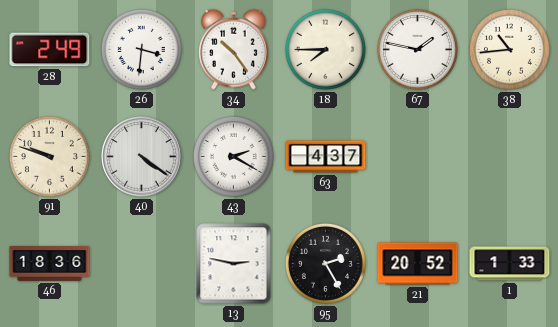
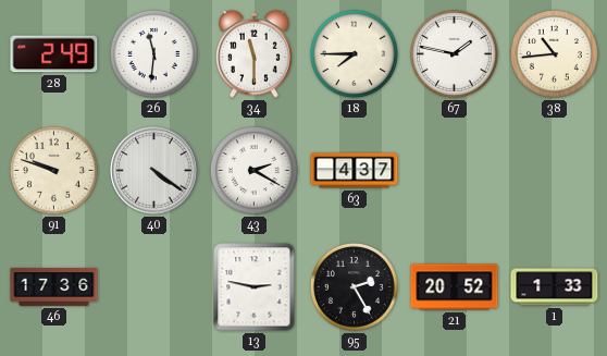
26: 3:31 -> 11:31 (153, 53)
34: 10:24 -> 11:30 (255, 53)
46: 18:36 -> 17:36 (54, 286)
